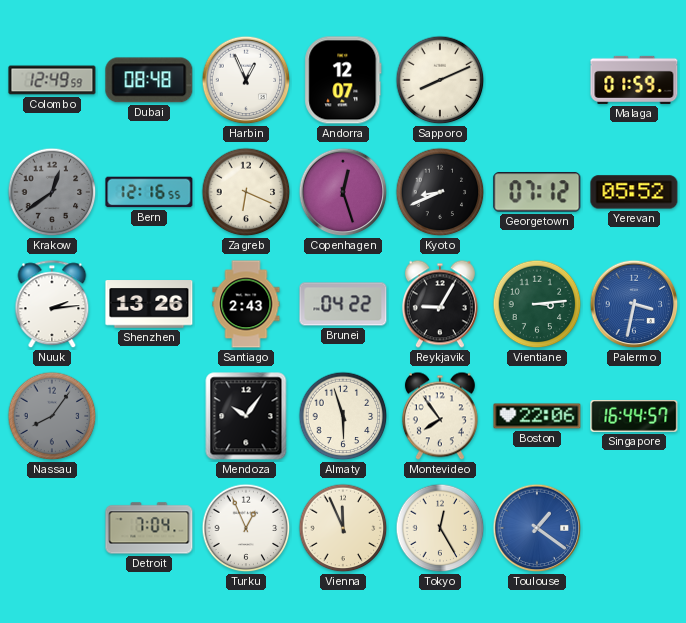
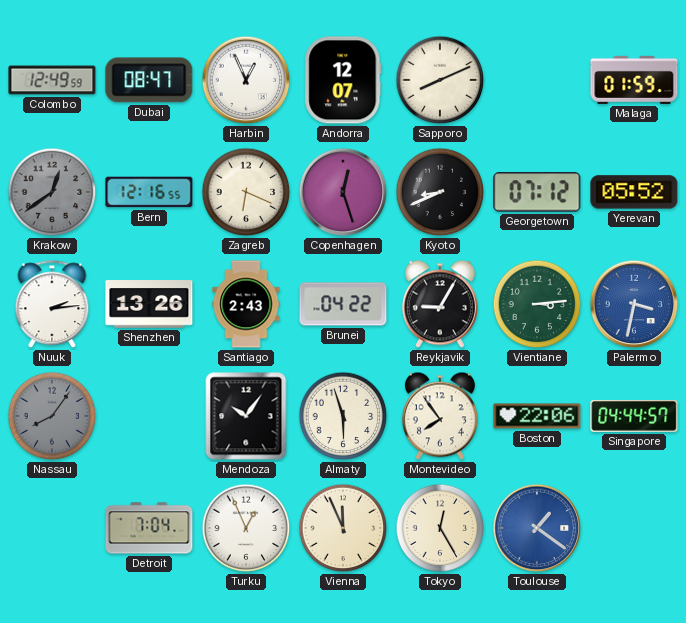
Dubai: 08:48 -> 08:47 (149, 80)
Singapore: 16:44 -> 04:44 (634, 417)
